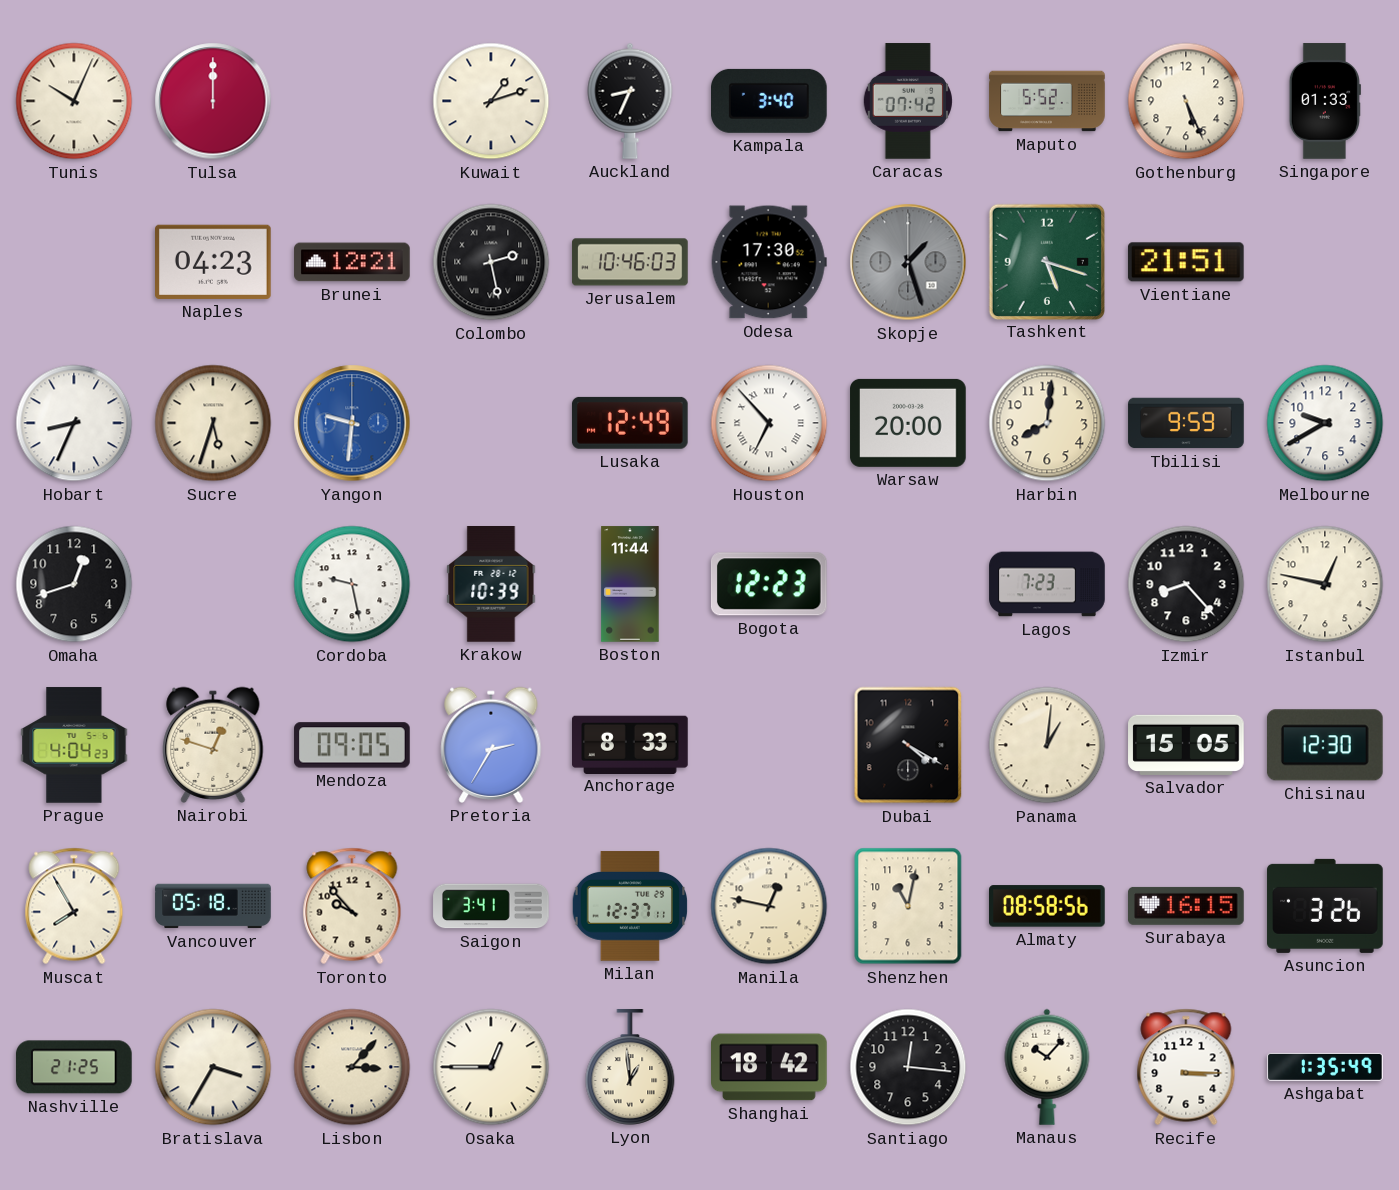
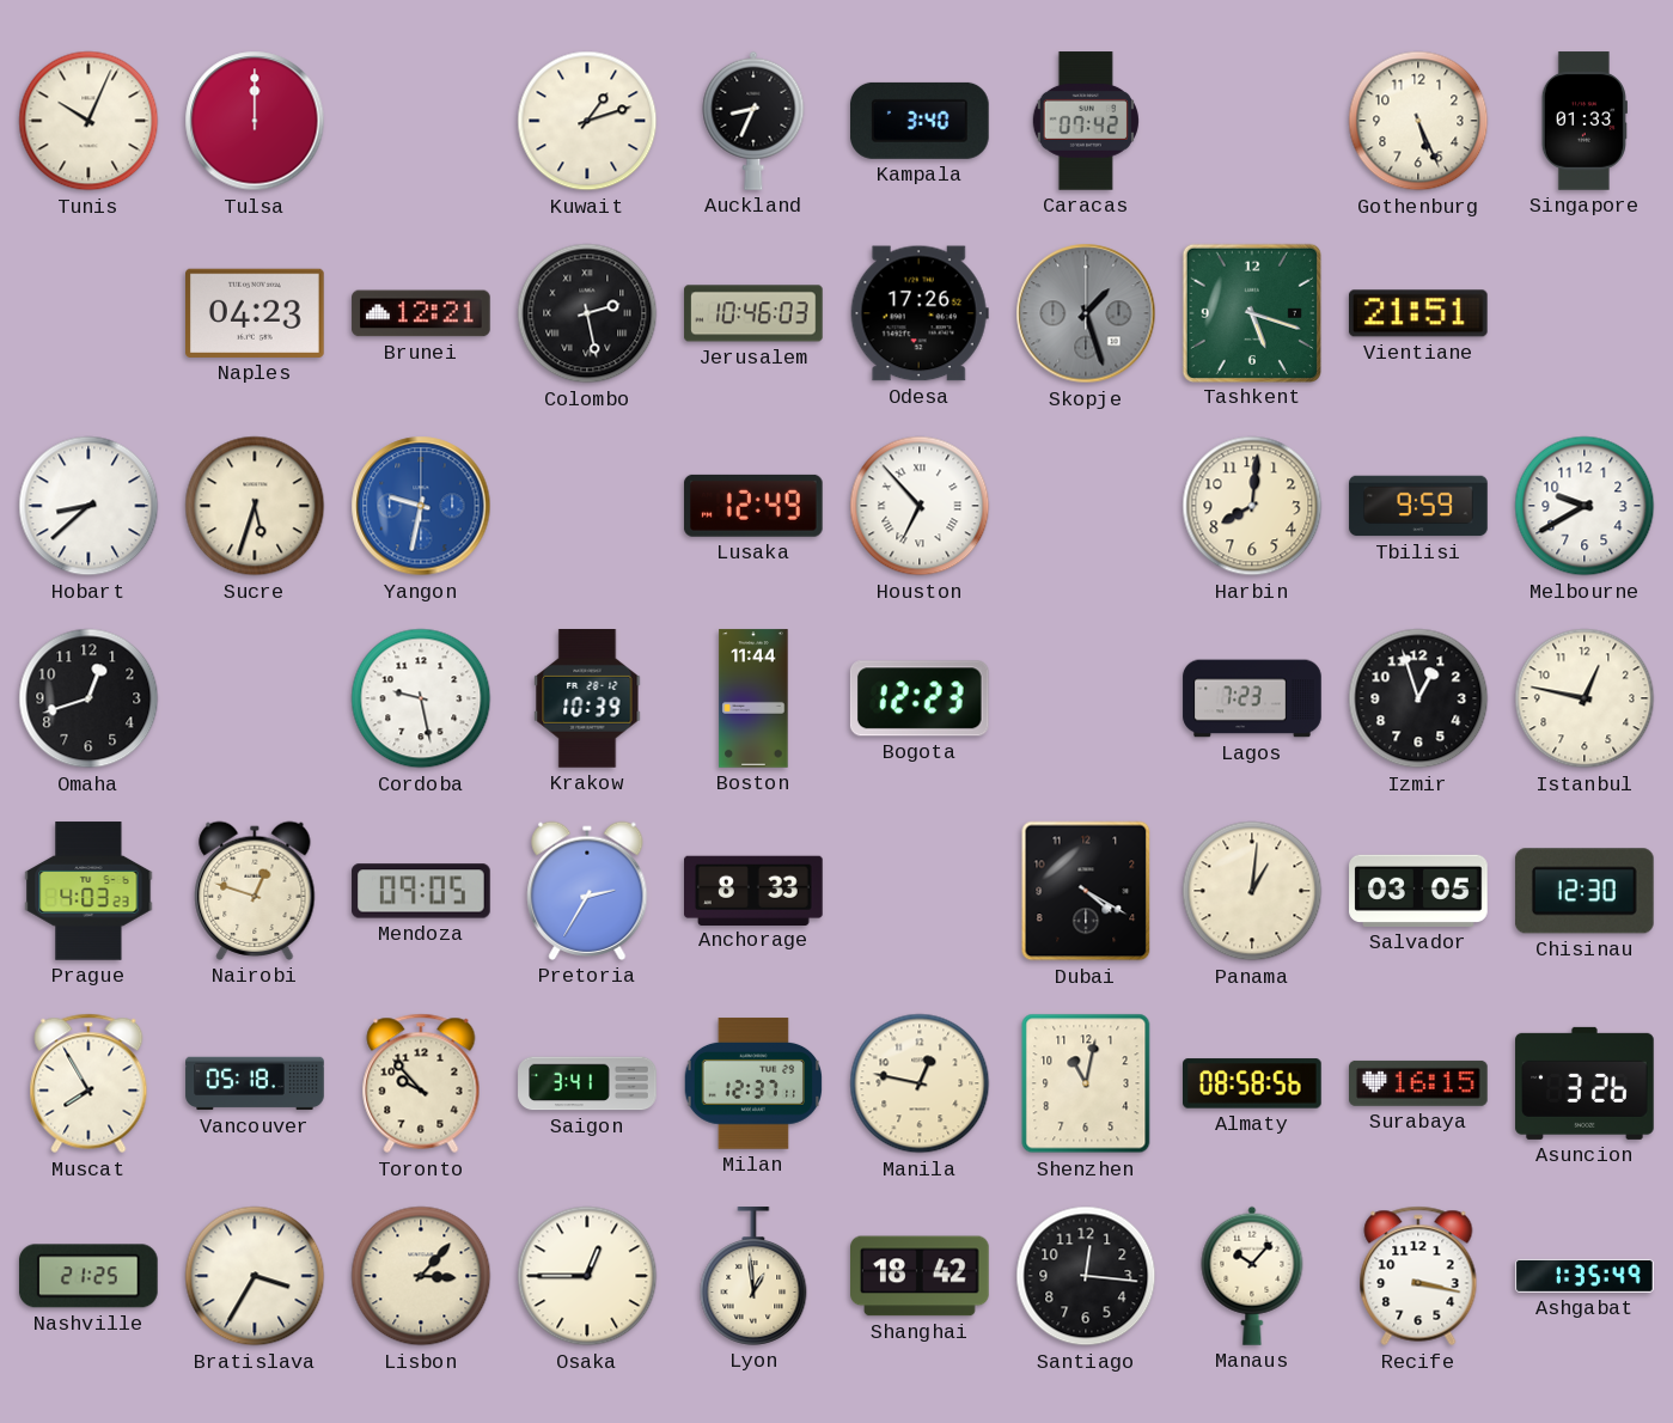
Maputo: 5:52 -> none (1047, 101)
Odesa: 17:30 -> 17:26 (920, 313)
Hobart: 8:34 -> 8:38 (88, 506)
Yangon: 9:31 -> 9:32 (421, 506)
Warsaw: 20:00 -> none (908, 423)
Izmir: 8:23 -> 12:57 (1418, 698)
Prague: 4:04 -> 4:03 (88, 891)
Salvador: 15:05 -> 03:05 (1418, 891)
Recife: 3:15 -> 3:17 (1418, 1276)
